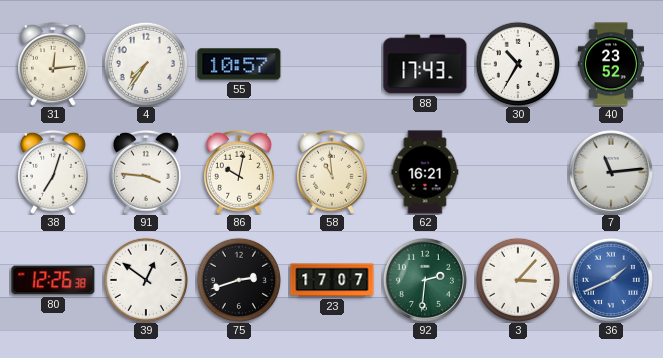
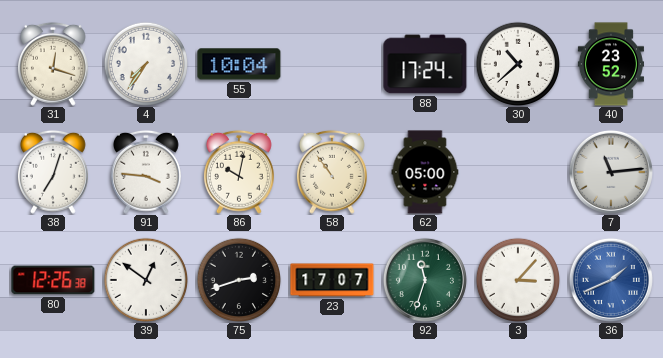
31: 12:14 -> 12:18 (53, 64)
55: 10:57 -> 10:04 (239, 64)
88: 17:43 -> 17:24 (425, 64)
30: 10:35 -> 10:38 (517, 63)
58: 10:59 -> 10:54 (332, 172)
62: 16:21 -> 05:00 (425, 172)
92: 2:31 -> 11:33 (425, 280)
